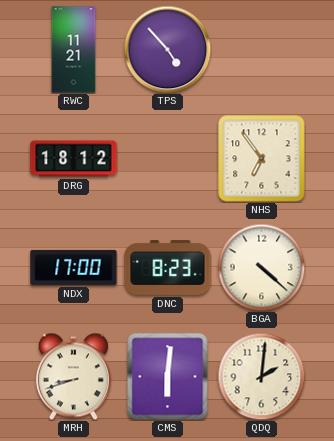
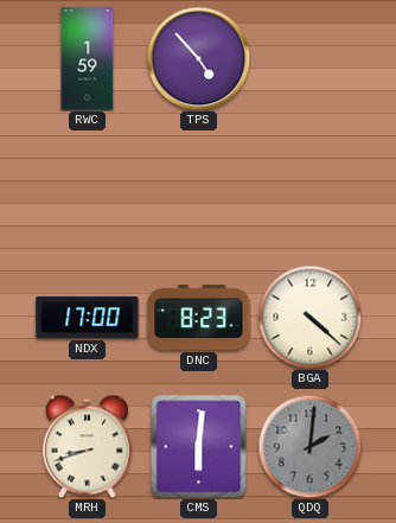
RWC: 11:21 -> 1:59 (88, 59)
DRG: 18:12 -> none (74, 159)
NHS: 6:54 -> none (262, 159)
QDQ dial: cream -> grey (309, 446)
